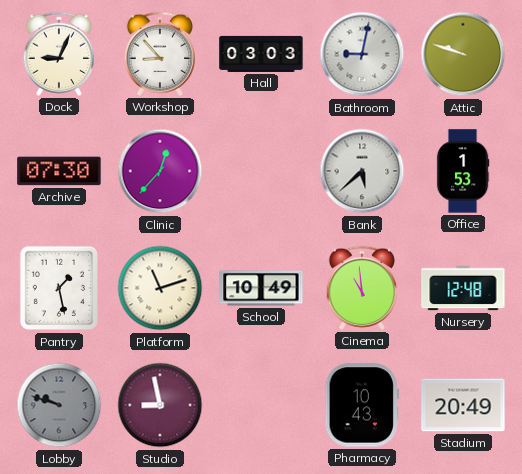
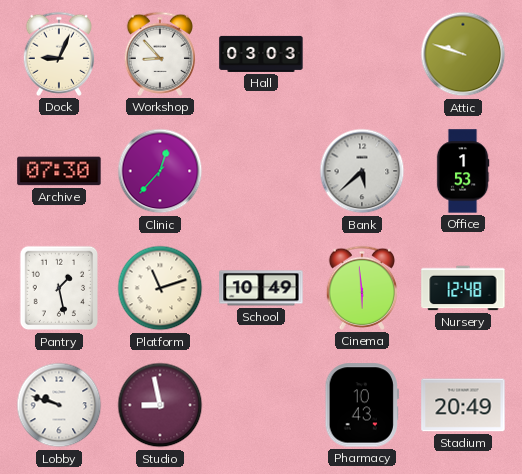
Bathroom: 9:02 -> none (362, 54)
Cinema: 10:59 -> 5:59 (361, 288)
Lobby dial: grey -> white (59, 405)
